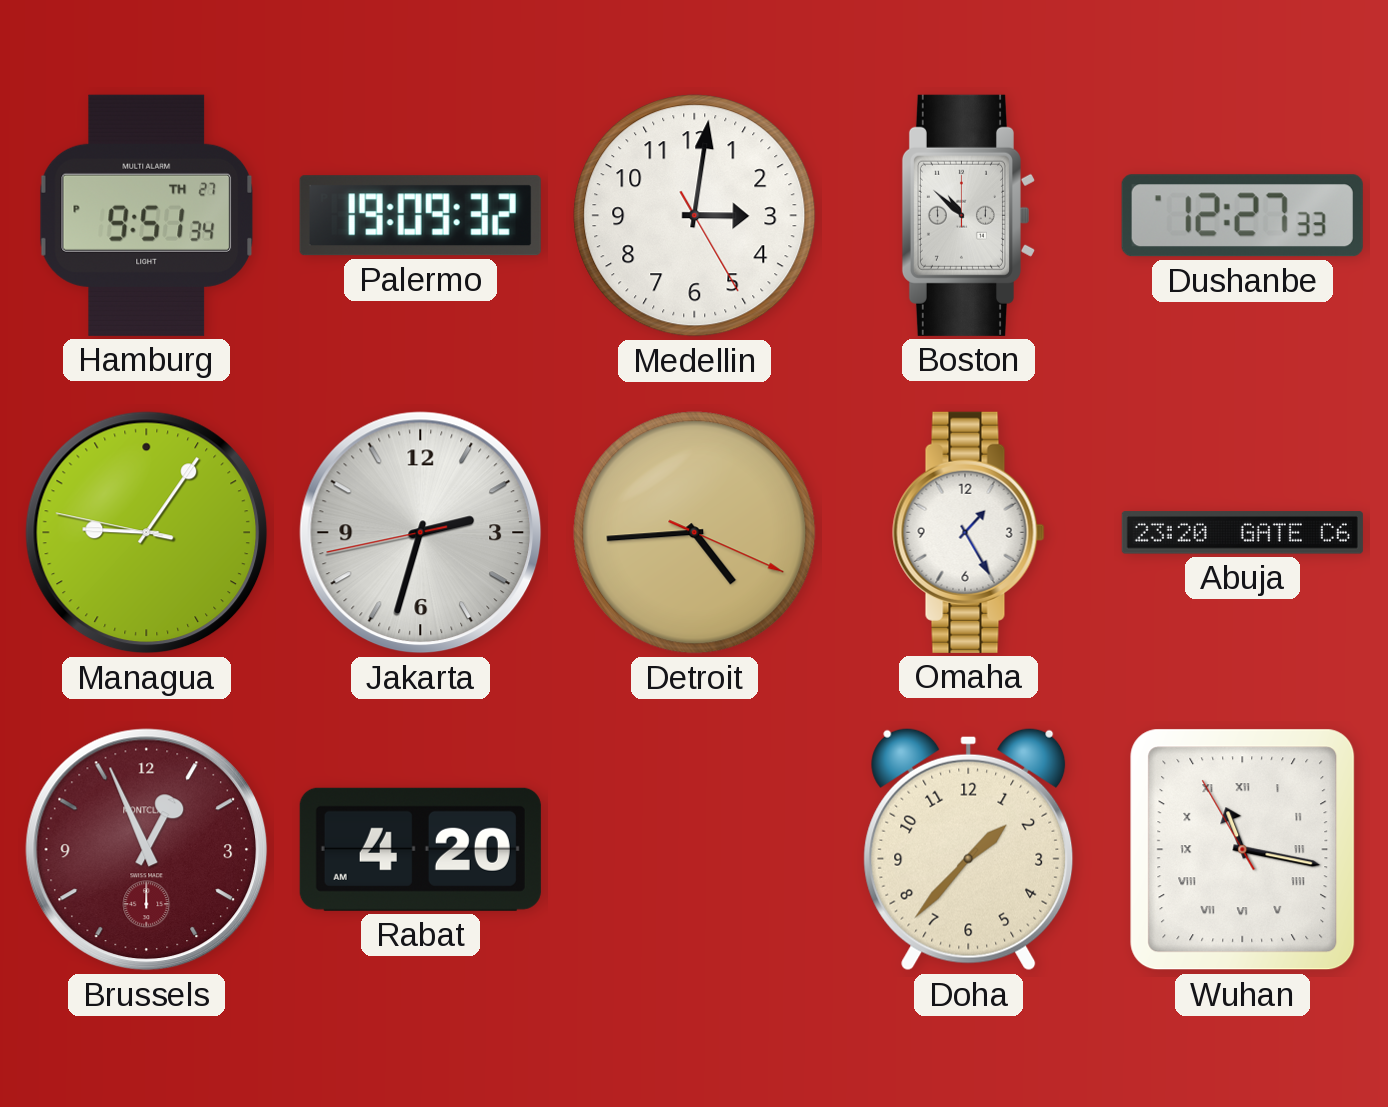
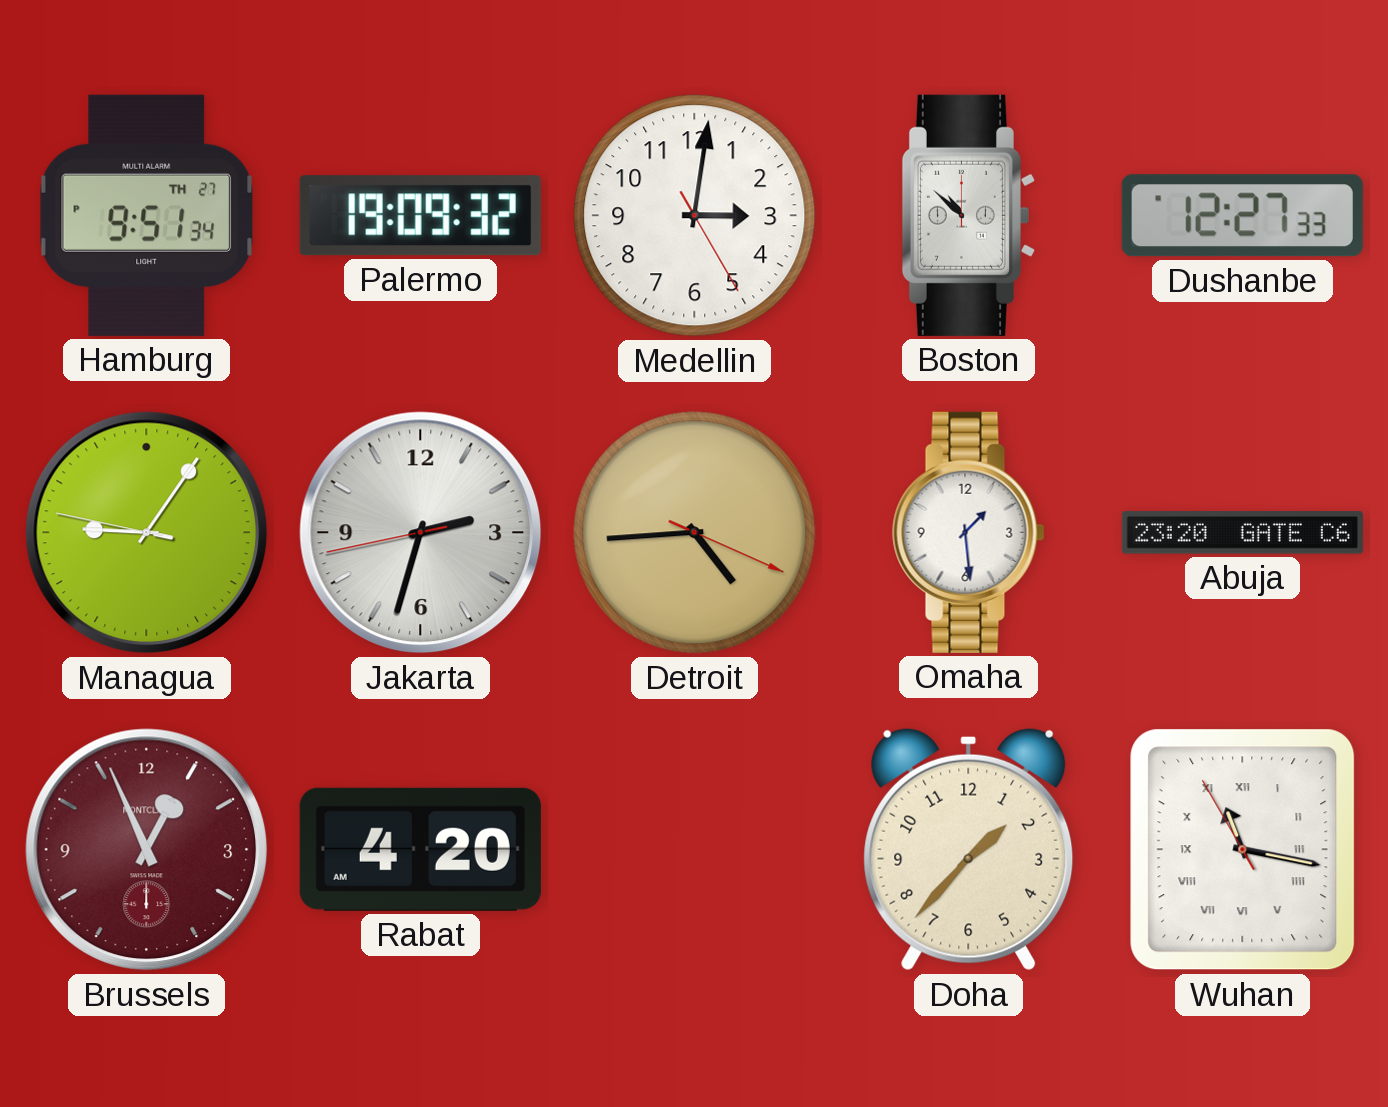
Omaha: 1:25 -> 1:29 (969, 532)
